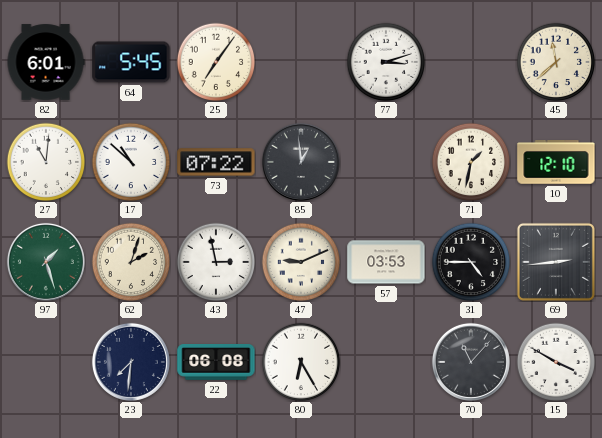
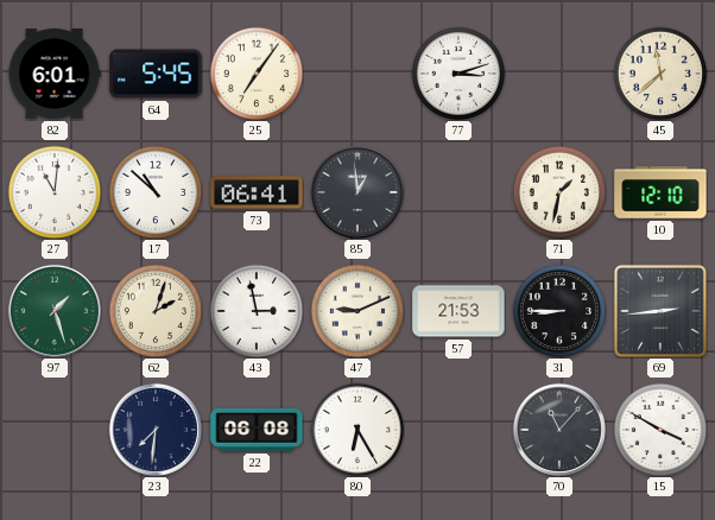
73: 07:22 -> 06:41 (257, 192)
57: 03:53 -> 21:53 (458, 311)
31: 4:45 -> 8:45 (559, 311)
